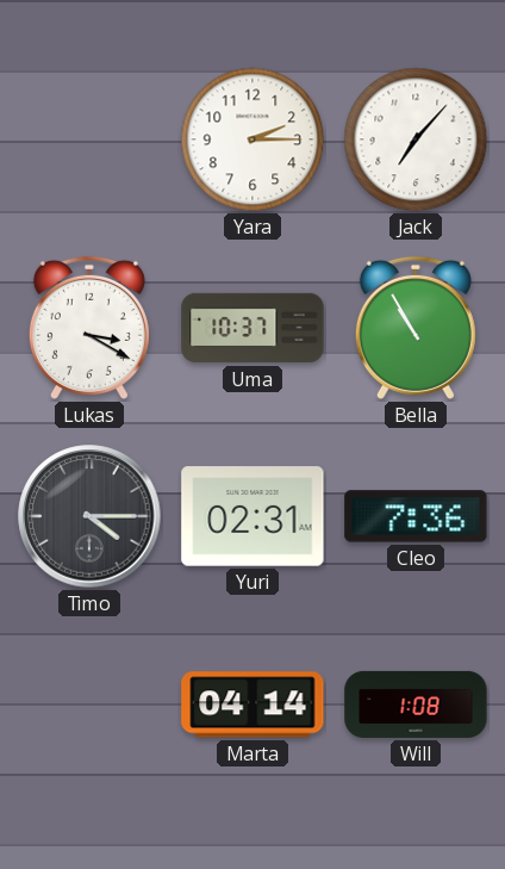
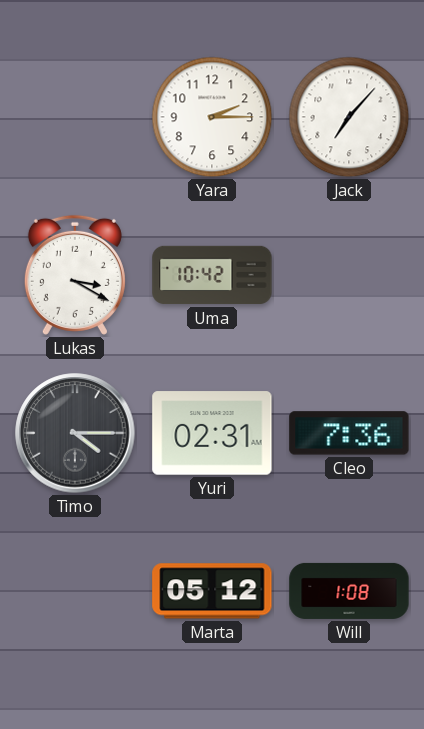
Uma: 10:37 -> 10:42 (212, 275)
Bella: 10:55 -> none (416, 328)
Marta: 04:14 -> 05:12 (212, 591)
